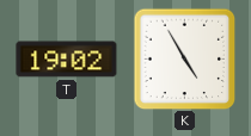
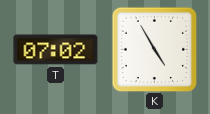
T: 19:02 -> 07:02 (56, 50)
